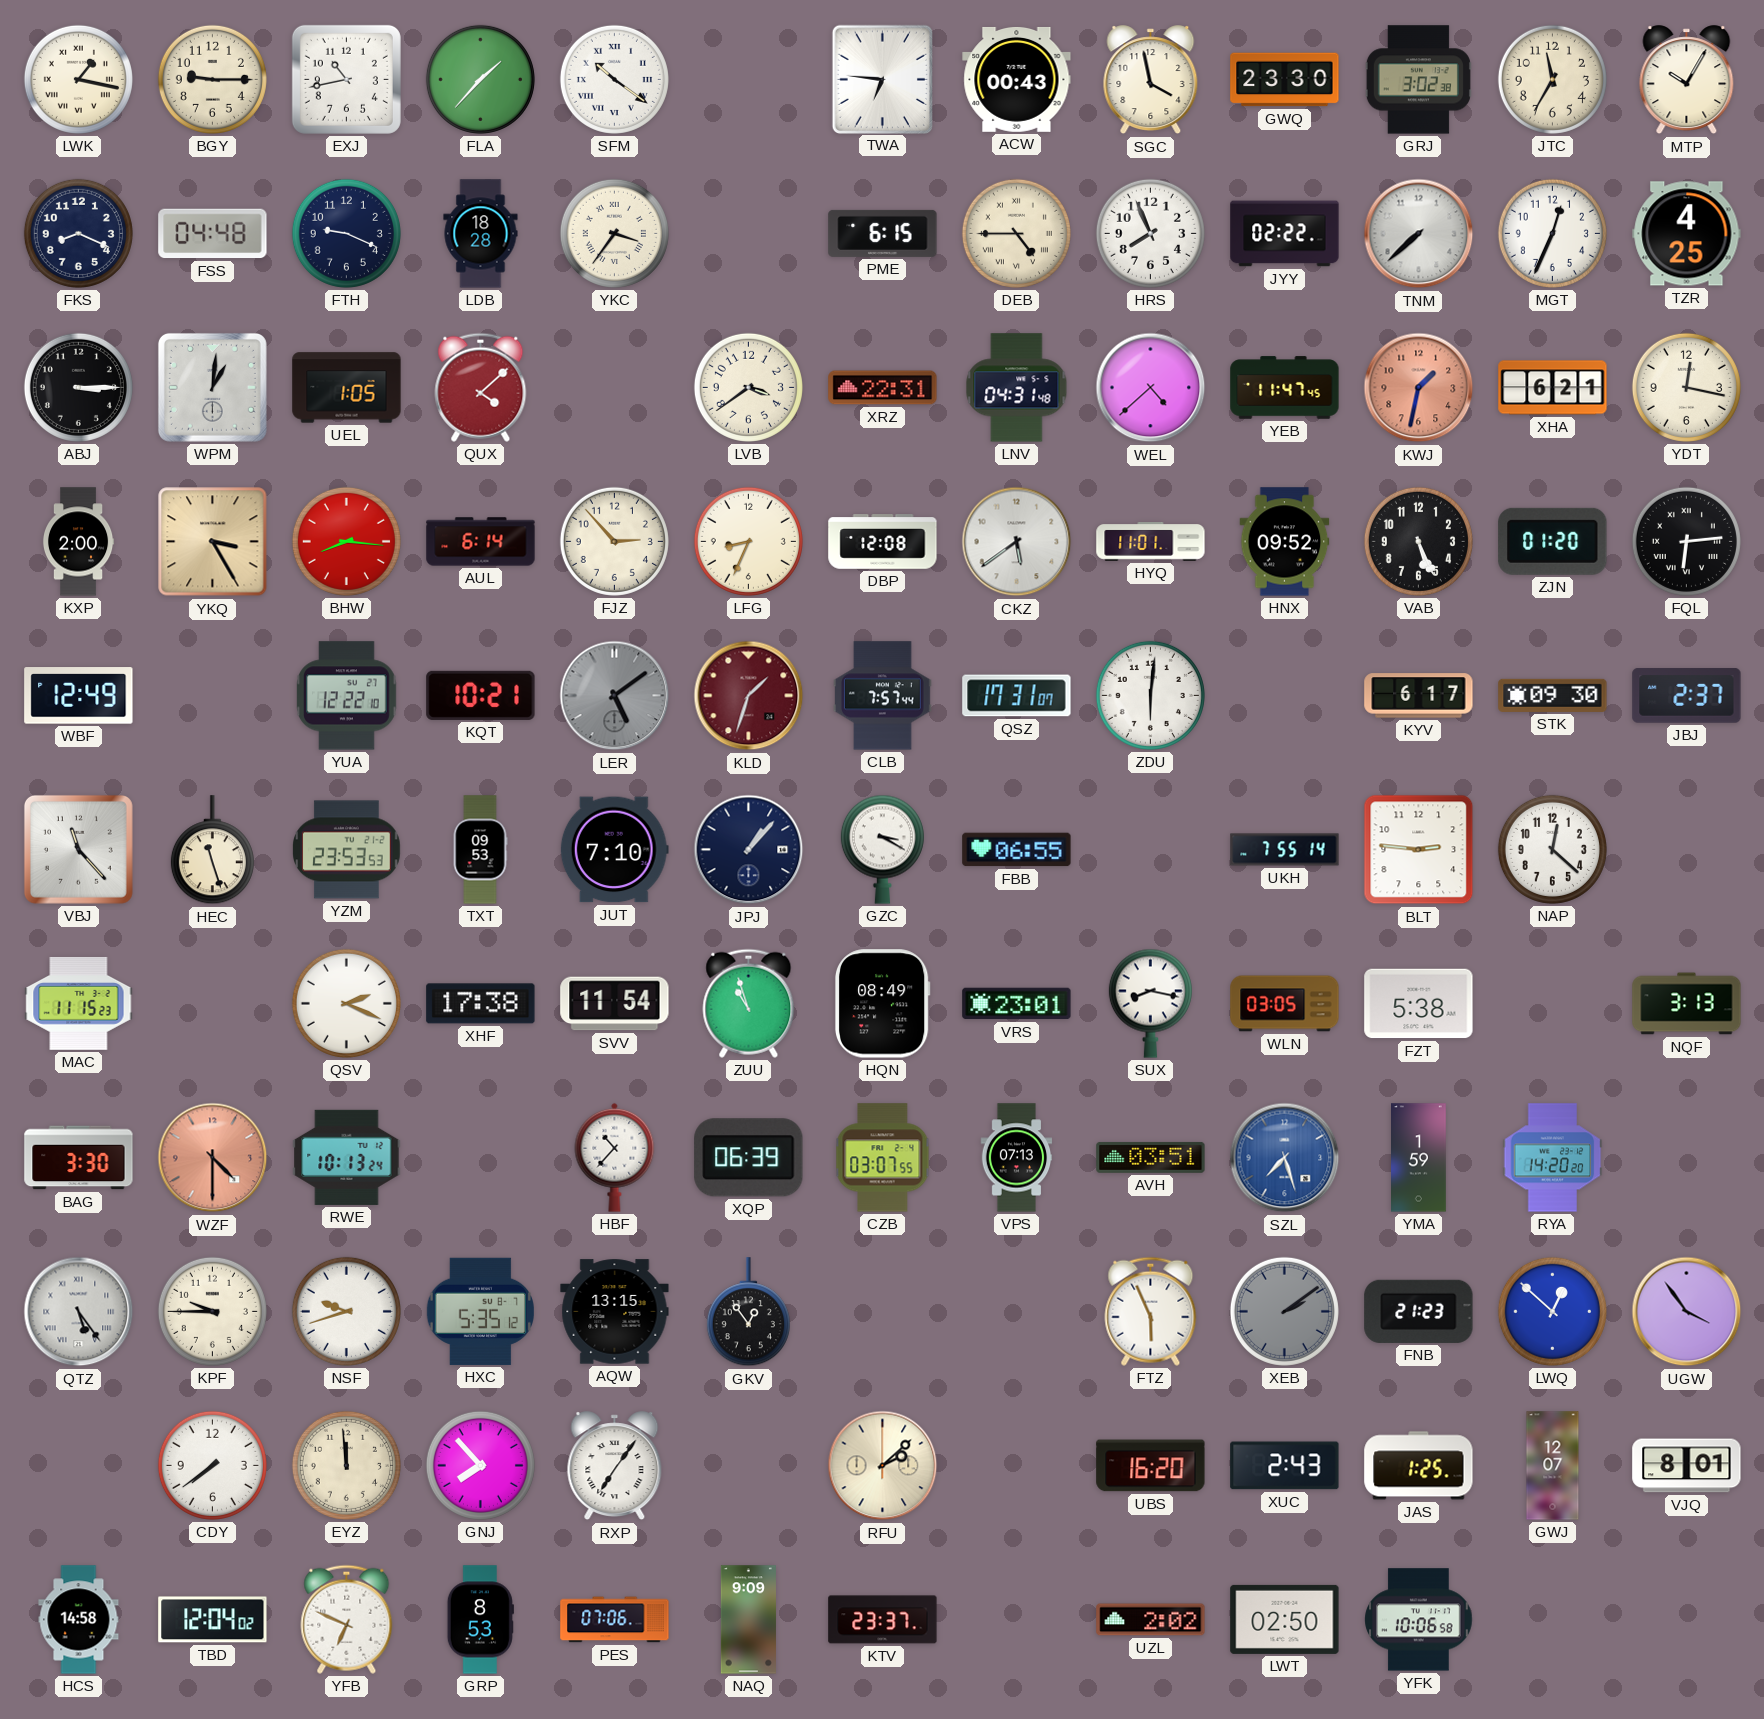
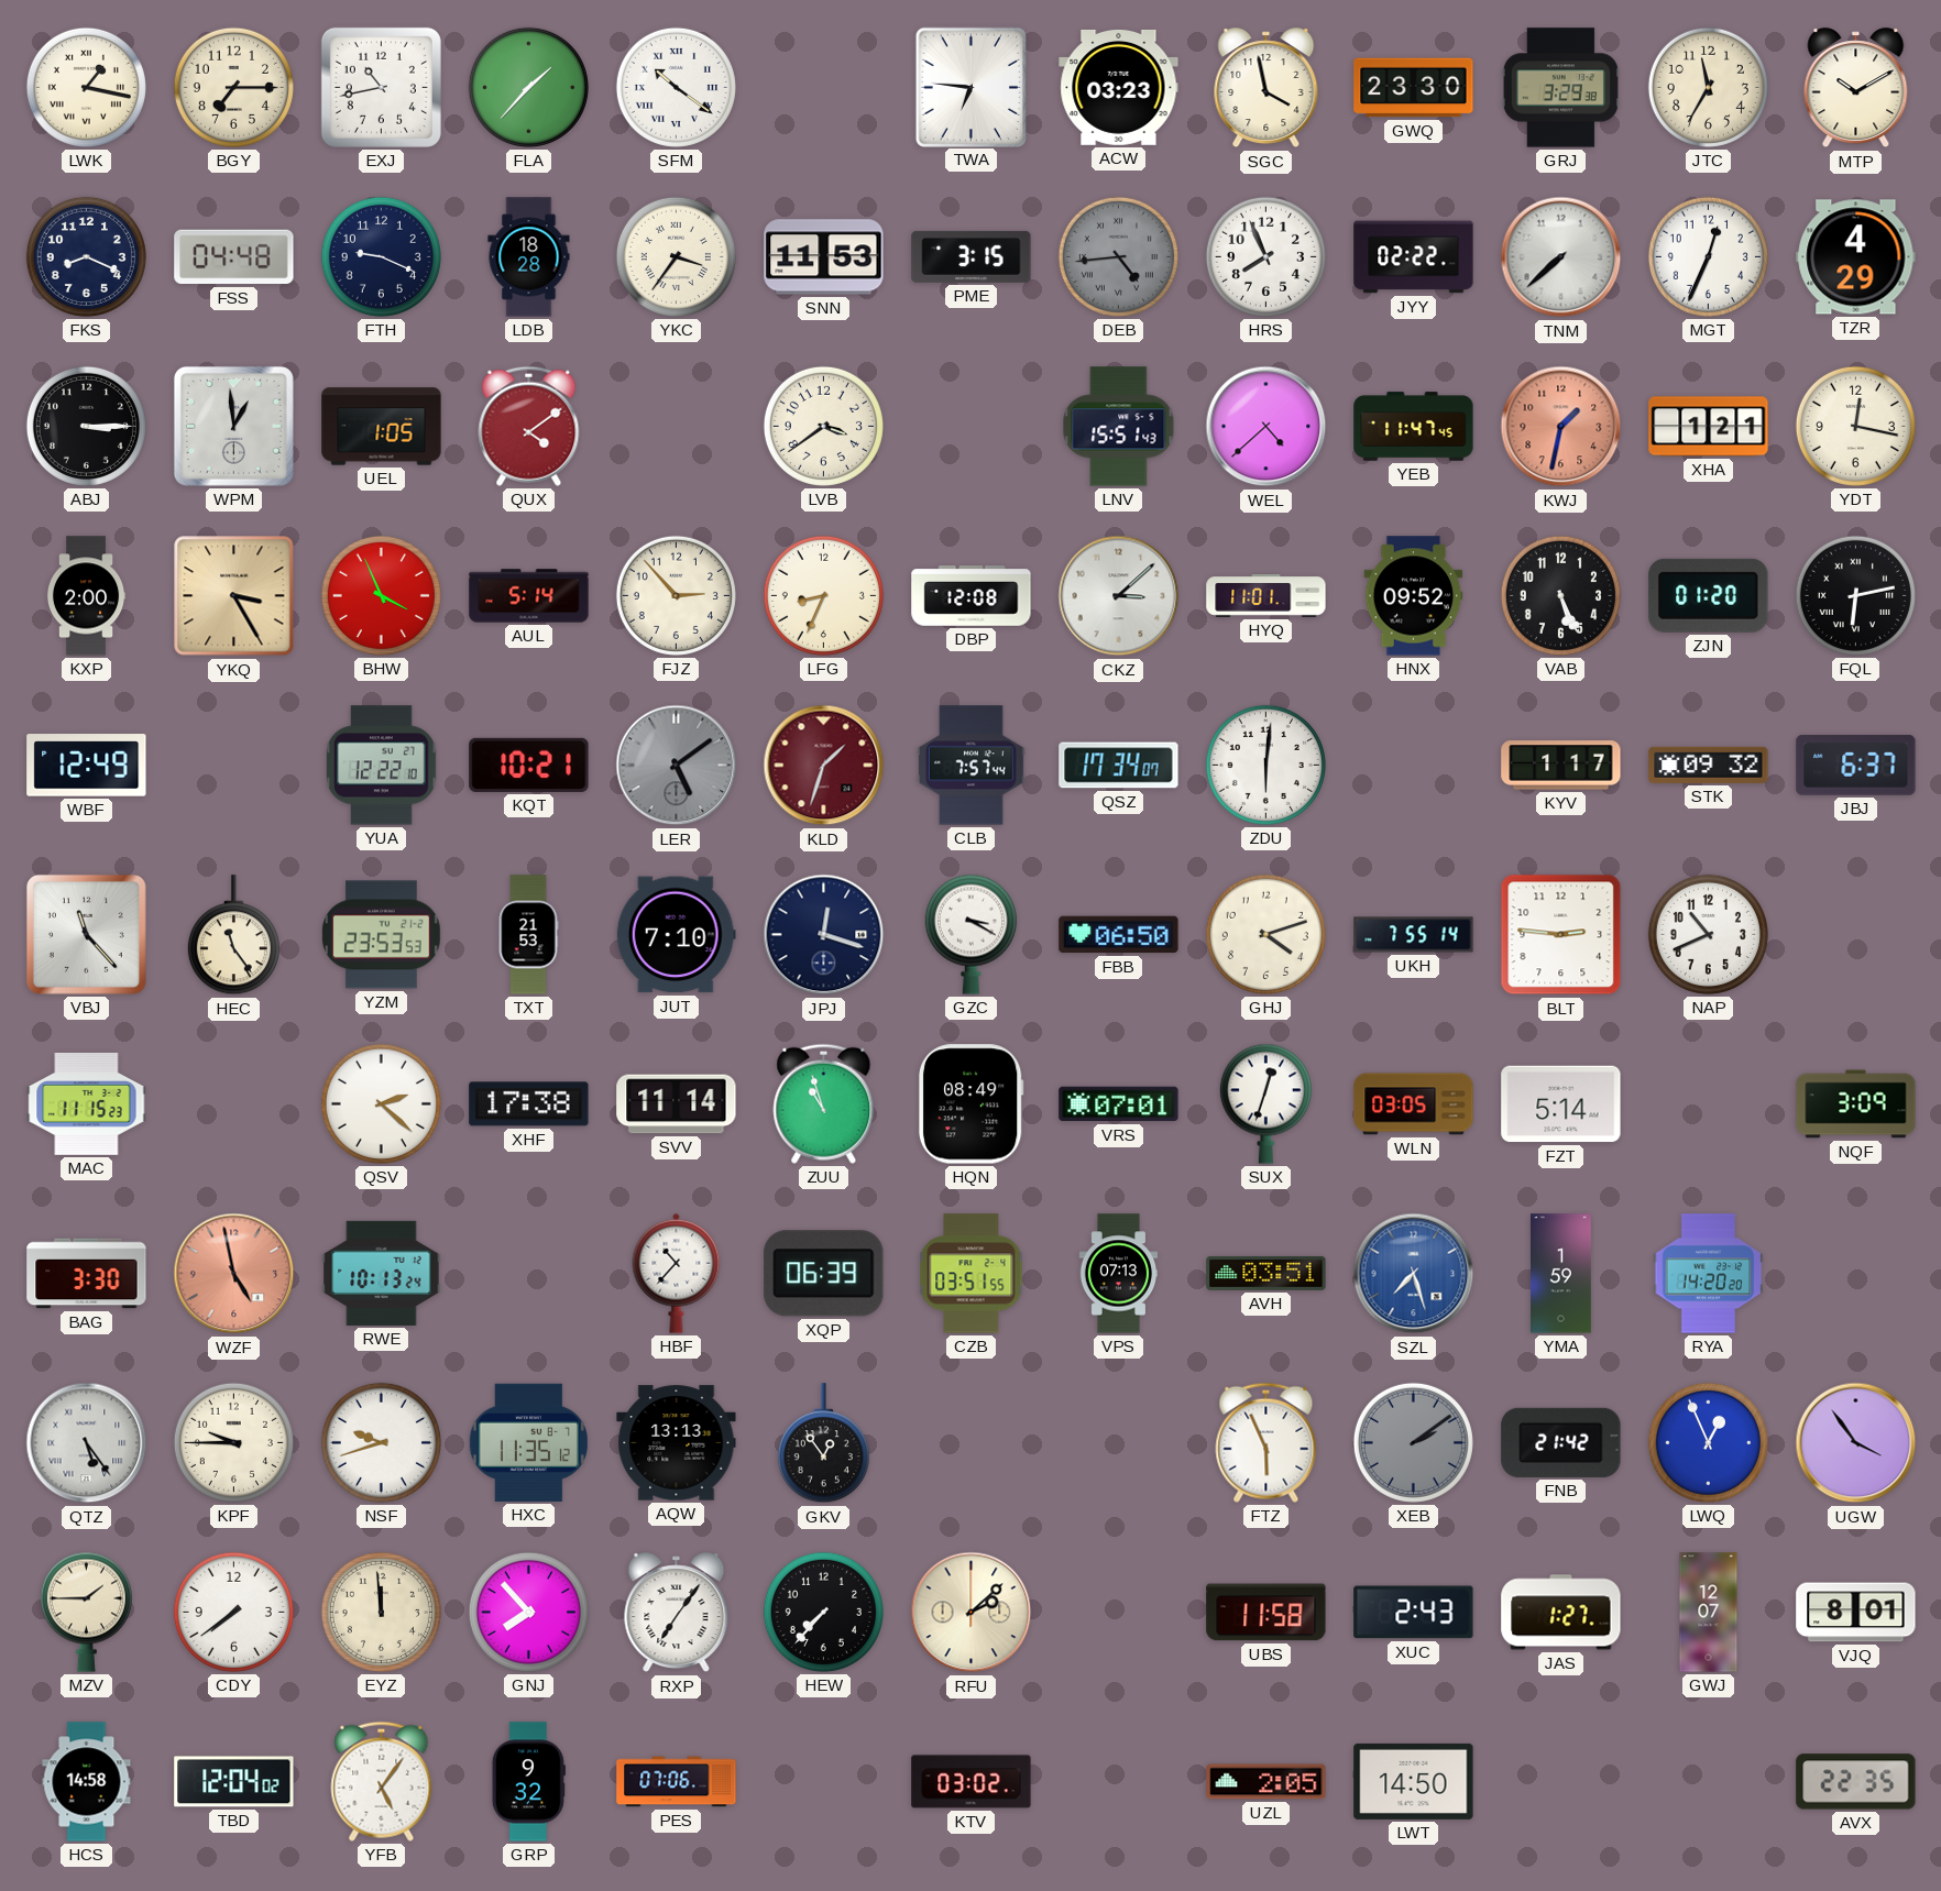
BGY: 9:15 -> 7:15 (233, 87)
ACW: 00:43 -> 03:23 (1119, 87)
GRJ: 3:02 -> 3:29 (1560, 88)
MTP: 10:05 -> 10:10 (1856, 88)
SNN: none -> 11:53 (824, 257)
PME: 6:15 -> 3:15 (972, 256)
DEB: 4:45 -> 4:44 (1118, 256)
DEB dial: cream -> grey (1118, 256)
TZR: 4:25 -> 4:29 (1856, 257)
WPM: 1:01 -> 12:59 (233, 426)
QUX: 4:08 -> 4:09 (529, 426)
XRZ: 22:31 -> none (883, 388)
LNV: 04:31 -> 15:51 (1119, 427)
XHA: 6:21 -> 1:21 (1709, 427)
BHW: 8:16 -> 3:56 (381, 595)
AUL: 6:14 -> 5:14 (529, 596)
CKZ: 5:39 -> 3:08 (1119, 596)
FQL: 6:14 -> 6:13 (1855, 595)
QSZ: 17:31 -> 17:34 (1119, 766)
KYV: 6:17 -> 1:17 (1561, 766)
STK: 09:30 -> 09:32 (1709, 765)
JBJ: 2:37 -> 6:37 (1856, 766)
HEC: 11:27 -> 11:24 (233, 935)
TXT: 09:53 -> 21:53 (528, 935)
JPJ: 1:07 -> 12:18 (824, 935)
FBB: 06:55 -> 06:50 (1119, 935)
GHJ: none -> 4:12 (1265, 934)
NAP: 12:22 -> 10:41 (1708, 934)
QSV: 2:19 -> 2:22 (381, 1103)
SVV: 11:54 -> 11:14 (677, 1104)
VRS: 23:01 -> 07:01 (1119, 1104)
SUX: 8:17 -> 12:33 (1265, 1103)
FZT: 5:38 -> 5:14 (1561, 1104)
NQF: 3:13 -> 3:09 (1856, 1104)
WZF: 4:30 -> 4:58 (234, 1274)
CZB: 03:07 -> 03:51 (972, 1274)
HXC: 5:35 -> 11:35 (528, 1442)
AQW: 13:15 -> 13:13 (677, 1443)
FNB: 21:23 -> 21:42 (1561, 1442)
LWQ: 12:52 -> 12:56 (1708, 1442)
MZV: none -> 1:45 (86, 1612)
HEW: none -> 7:37 (823, 1612)
UBS: 16:20 -> 11:58 (1266, 1613)
JAS: 1:25 -> 1:27 (1561, 1613)
YFB: 6:49 -> 5:06 (382, 1781)
GRP: 8:53 -> 9:32 (528, 1782)
NAQ: 9:09 -> none (748, 1620)
KTV: 23:37 -> 03:02 (972, 1782)
UZL: 2:02 -> 2:05 (1266, 1782)
LWT: 02:50 -> 14:50 (1414, 1781)
YFK: 10:06 -> none (1419, 1620)
AVX: none -> 22:35 (1856, 1782)
